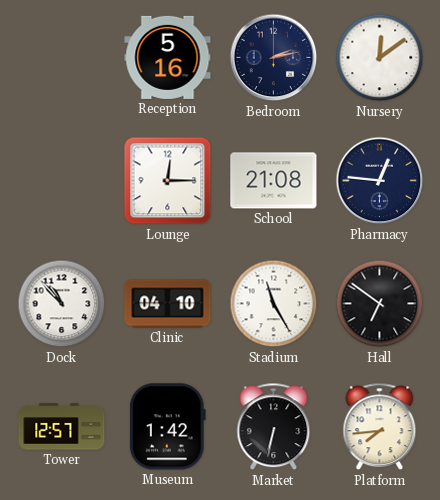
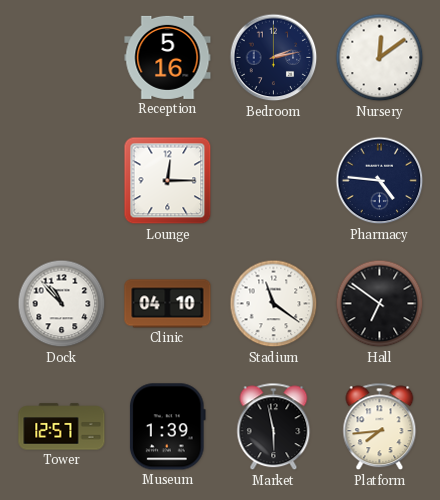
School: 21:08 -> none (274, 181)
Pharmacy: 12:46 -> 4:46 (380, 181)
Stadium: 11:25 -> 11:21 (274, 304)
Museum: 1:42 -> 1:39 (167, 427)
Market: 6:32 -> 5:58 (274, 427)
